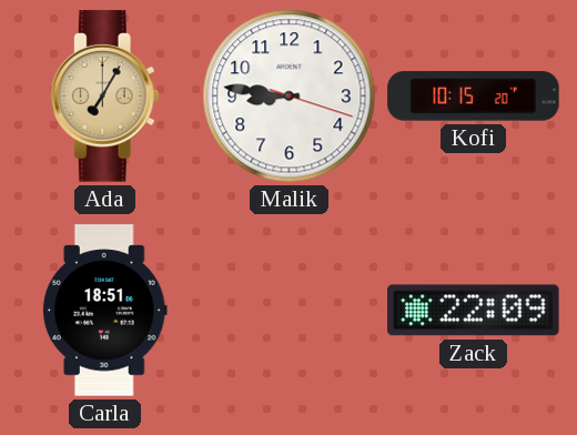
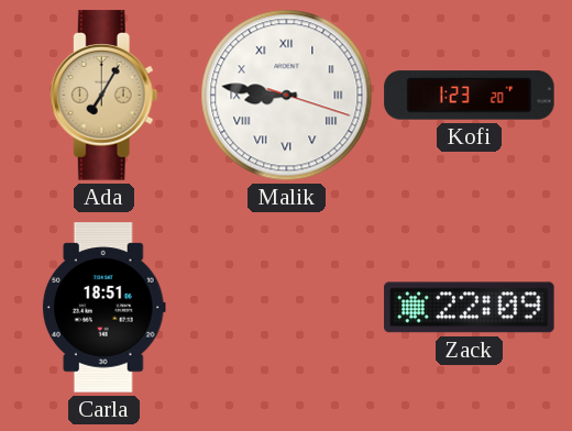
Malik numerals: Arabic -> Roman (287, 96)
Kofi: 10:15 -> 1:23 (470, 96)
